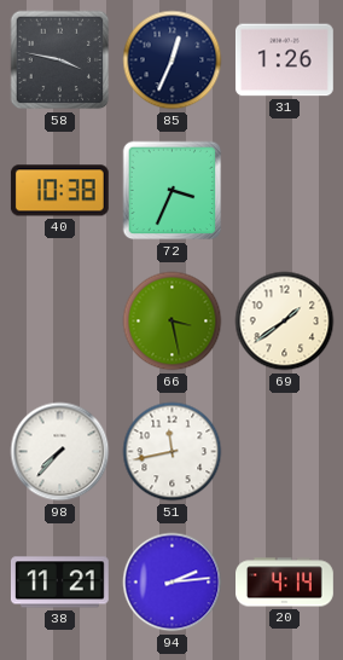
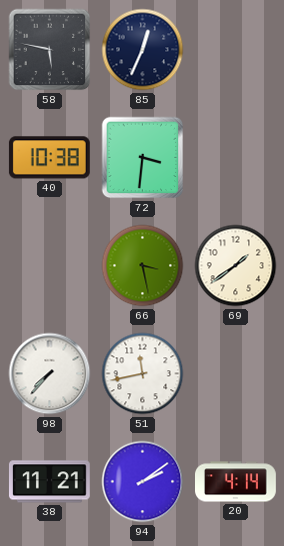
58: 3:47 -> 5:47 (50, 50)
31: 1:26 -> none (284, 60)
72: 3:34 -> 3:31 (143, 158)
94: 2:14 -> 2:09 (143, 482)
